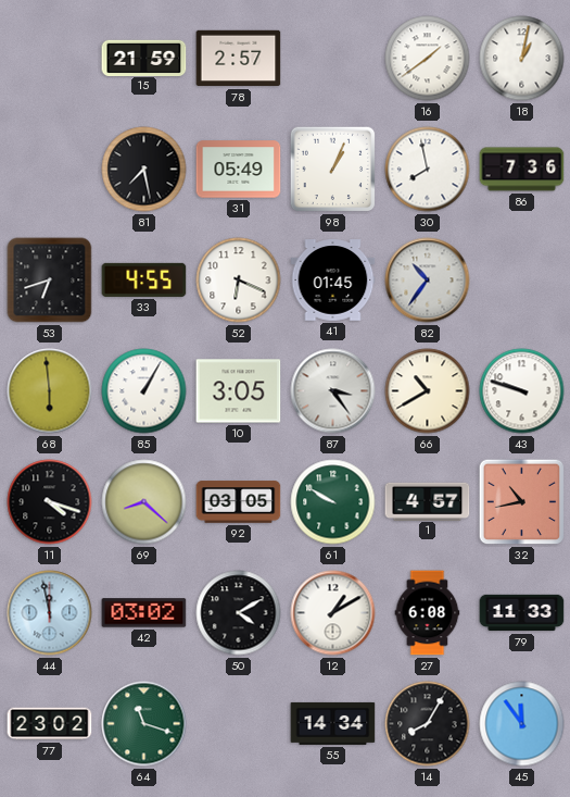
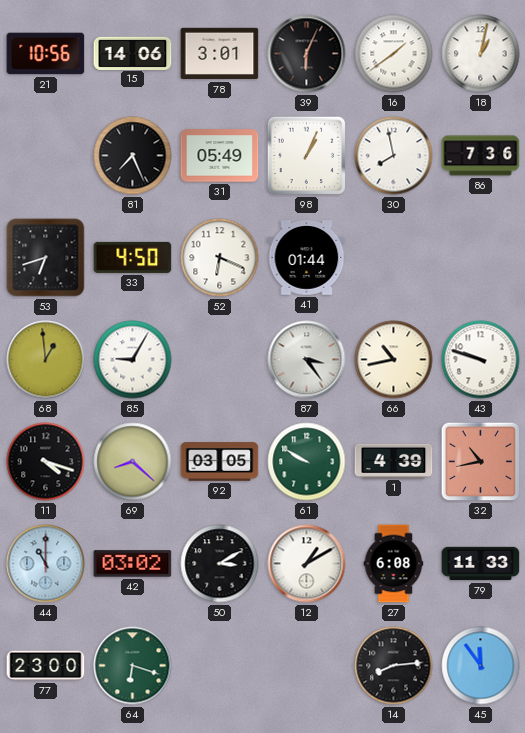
21: none -> 10:56 (46, 54)
15: 21:59 -> 14:06 (133, 53)
78: 2:57 -> 3:01 (220, 54)
39: none -> 6:04 (307, 54)
81: 7:28 -> 7:26 (133, 156)
33: 4:55 -> 4:50 (133, 257)
41: 01:45 -> 01:44 (307, 258)
82: 10:36 -> none (428, 281)
68: 5:59 -> 12:59 (46, 360)
85: 1:05 -> 9:05 (133, 360)
10: 3:05 -> none (239, 391)
66: 10:40 -> 10:43 (394, 360)
1: 4:57 -> 4:39 (394, 461)
44: 11:58 -> 11:00 (46, 564)
50: 4:10 -> 3:10 (220, 564)
77: 23:02 -> 23:00 (46, 666)
64: 11:18 -> 6:18 (133, 666)
55: 14:34 -> none (333, 723)
14: 8:05 -> 8:14 (394, 666)
